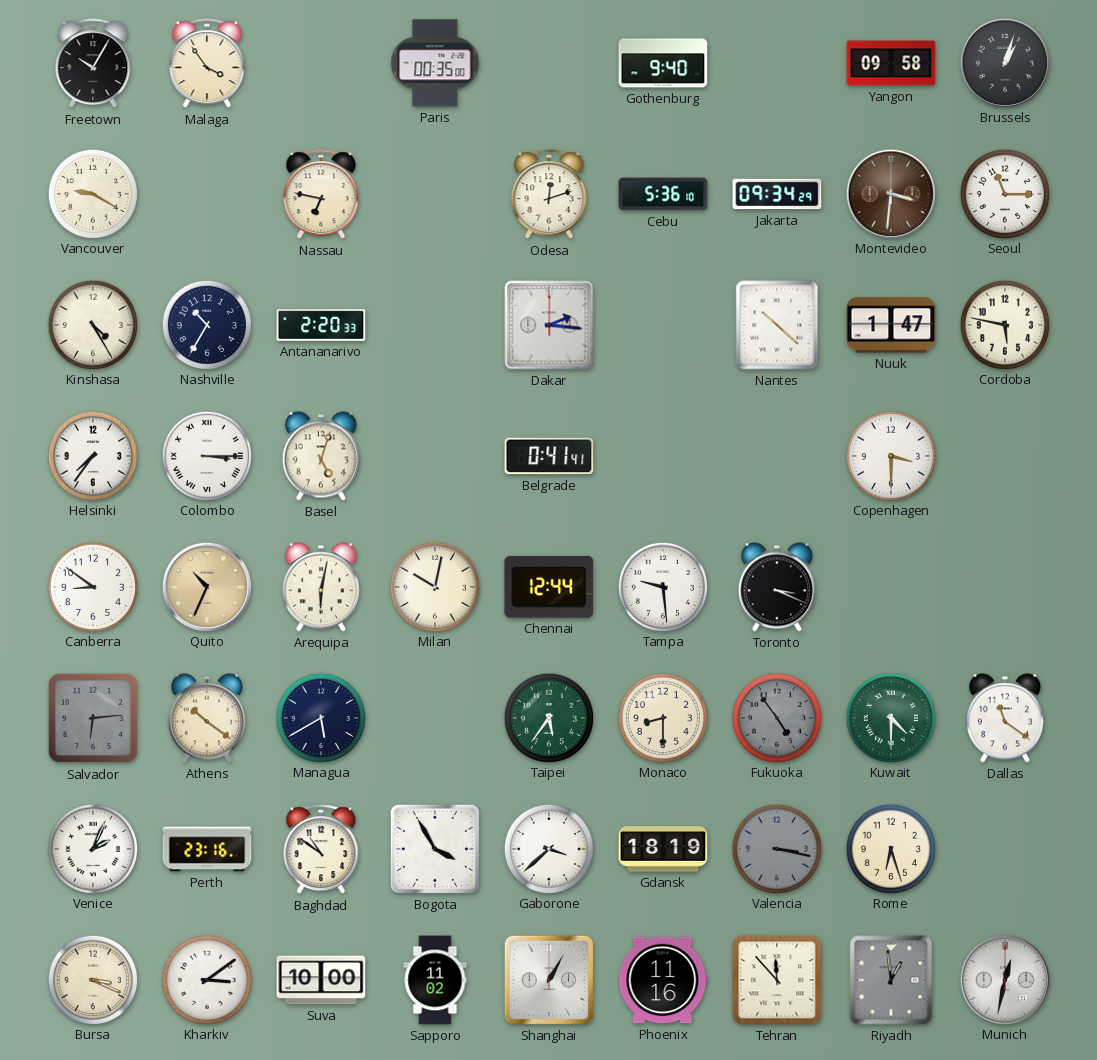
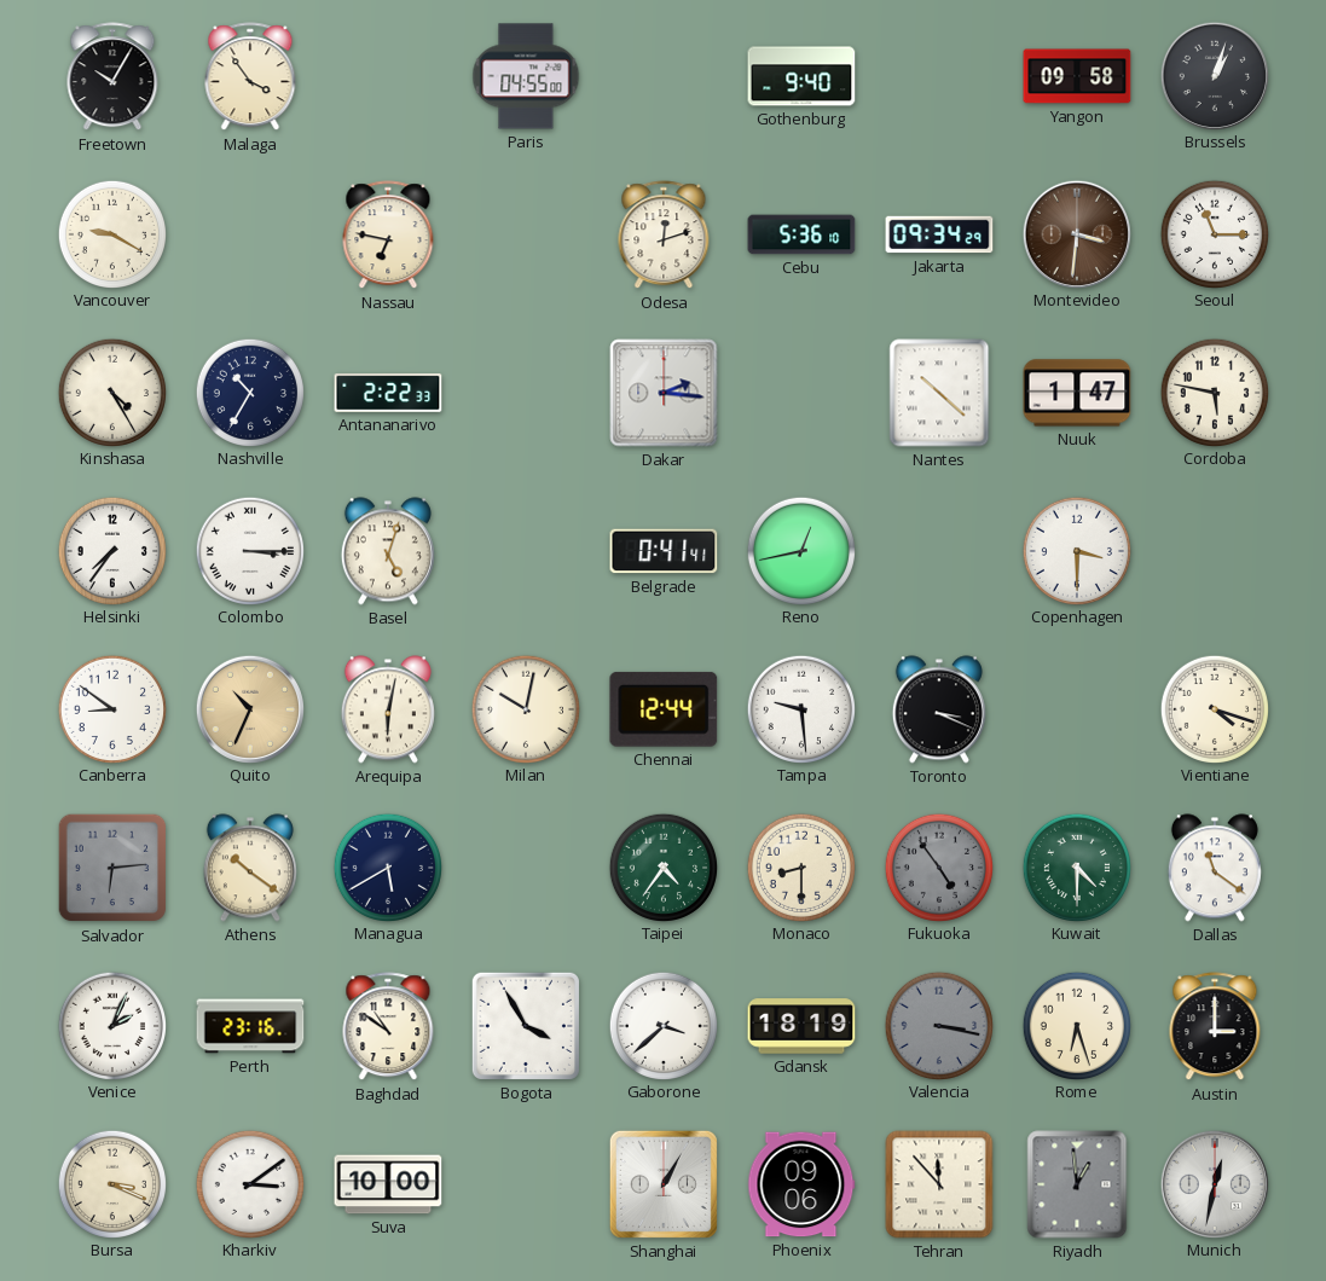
Paris: 00:35 -> 04:55 (526, 76)
Antananarivo: 2:20 -> 2:22 (388, 393)
Reno: none -> 12:43 (800, 550)
Vientiane: none -> 4:18 (1214, 708)
Taipei: 5:36 -> 4:36 (662, 866)
Austin: none -> 3:00 (1215, 1027)
Sapporo: 11:02 -> none (435, 980)
Phoenix: 11:16 -> 09:06 (801, 1184)
